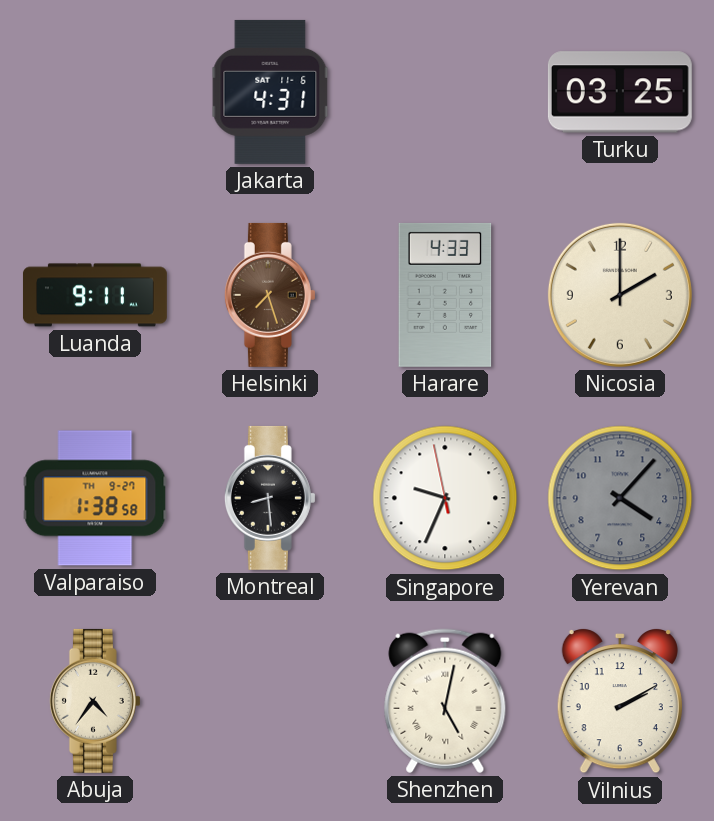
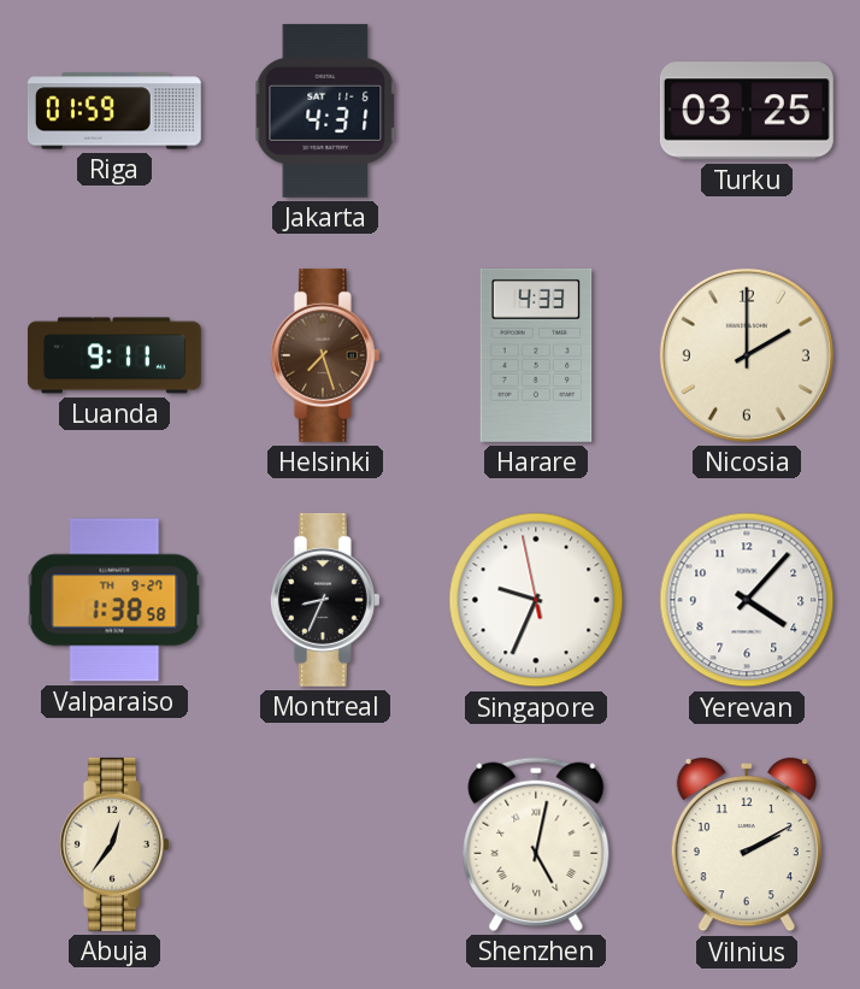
Riga: none -> 01:59 (114, 111)
Montreal: 8:29 -> 8:34 (325, 600)
Yerevan dial: grey -> white (747, 600)
Abuja: 4:36 -> 12:36 (114, 844)
